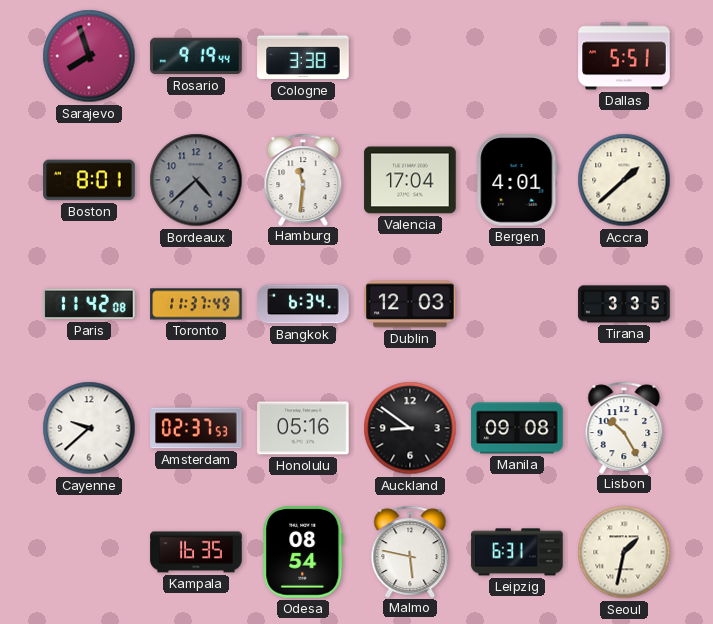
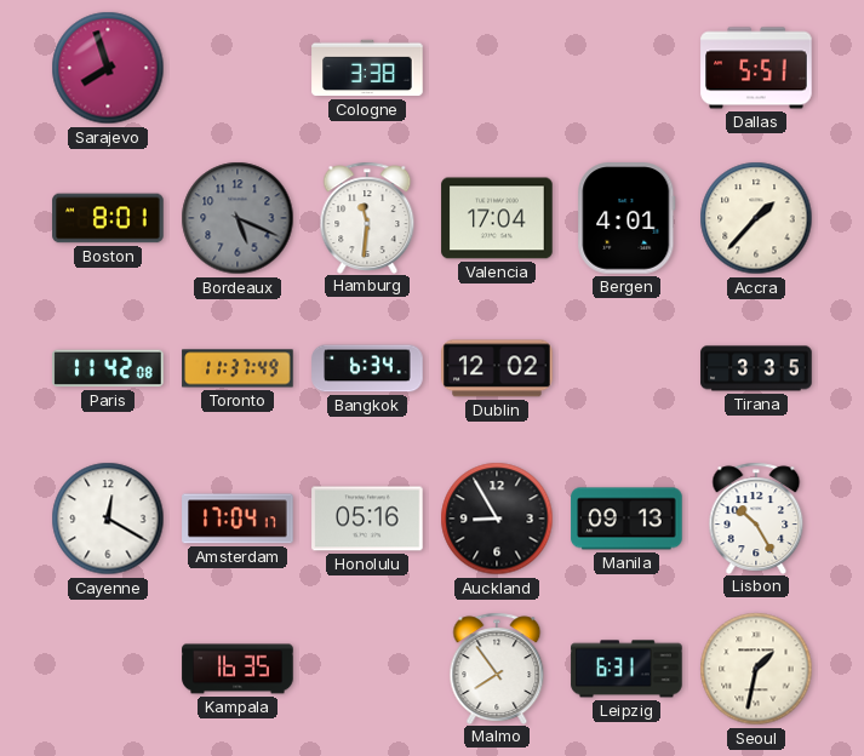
Rosario: 9:19 -> none (196, 56)
Bordeaux: 4:38 -> 5:19 (238, 218)
Accra: 1:38 -> 1:37 (756, 218)
Dublin: 12:03 -> 12:02 (497, 368)
Cayenne: 9:38 -> 12:20 (108, 519)
Amsterdam: 02:37 -> 17:04 (238, 519)
Auckland: 8:51 -> 8:55 (497, 519)
Manila: 09:08 -> 09:13 (626, 519)
Odesa: 08:54 -> none (303, 552)
Malmo: 5:47 -> 7:54 (497, 668)
